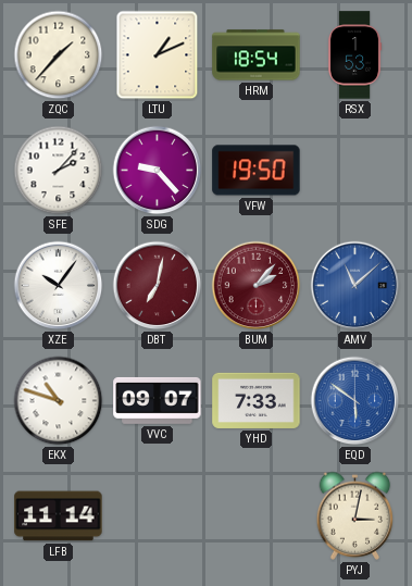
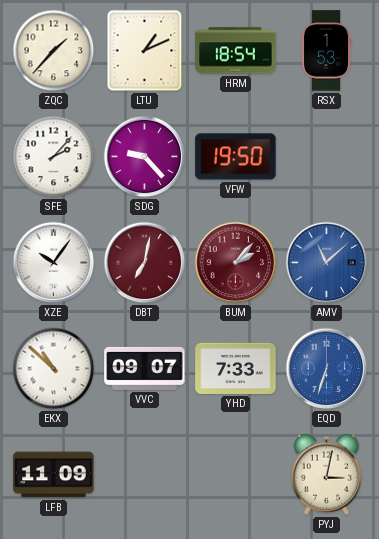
EKX: 10:48 -> 10:52 (54, 369)
EQD: 5:51 -> 6:33 (327, 369)
LFB: 11:14 -> 11:09 (54, 475)
